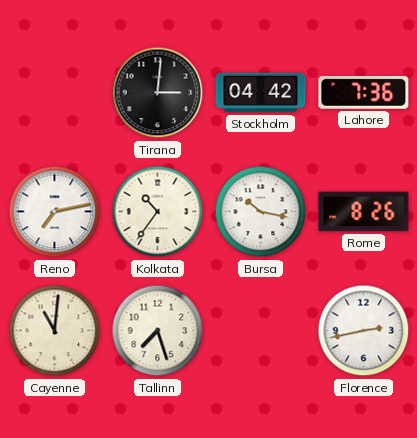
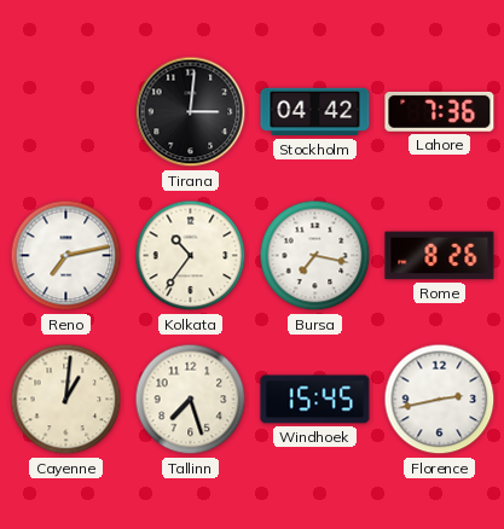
Bursa: 10:17 -> 7:17 (315, 256)
Cayenne: 11:01 -> 1:01 (66, 400)
Windhoek: none -> 15:45 (315, 400)
